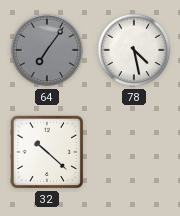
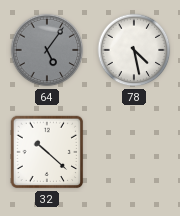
64: 7:06 -> 5:06 (47, 50)
